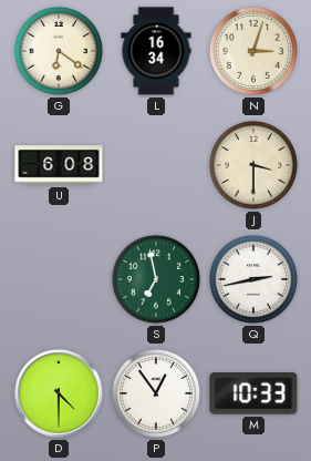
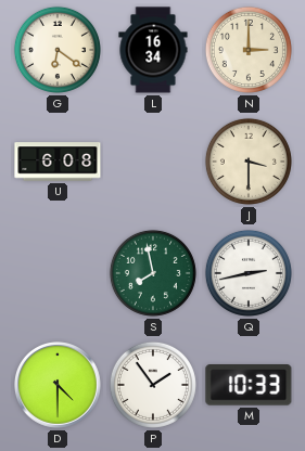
N: 3:03 -> 3:00 (249, 50)
S: 6:58 -> 7:58 (153, 273)
P: 12:54 -> 1:54 (153, 385)
